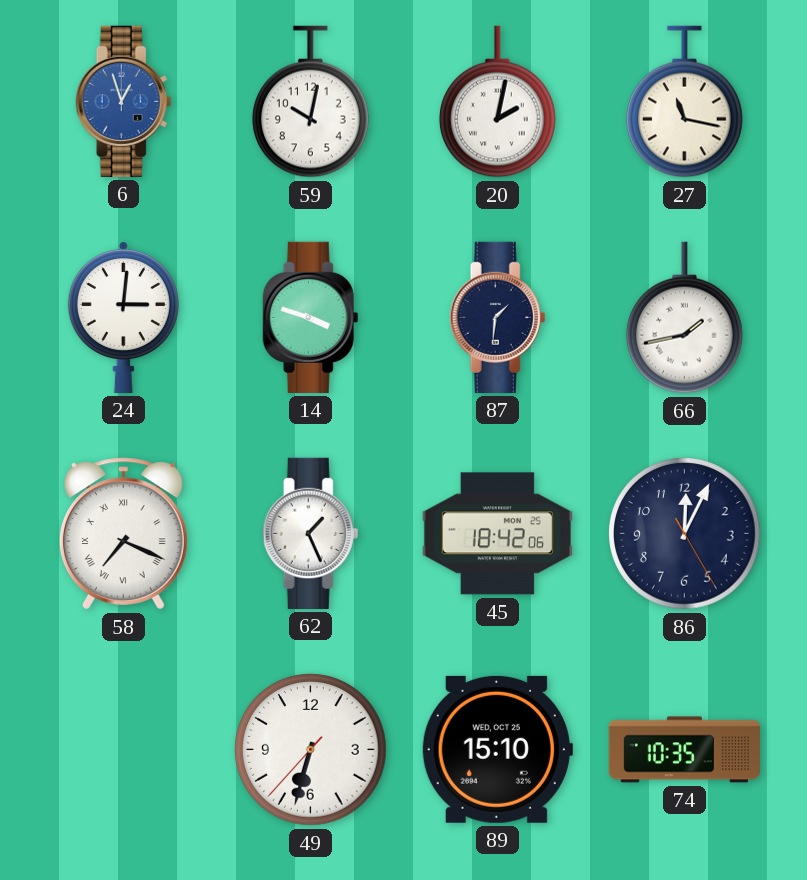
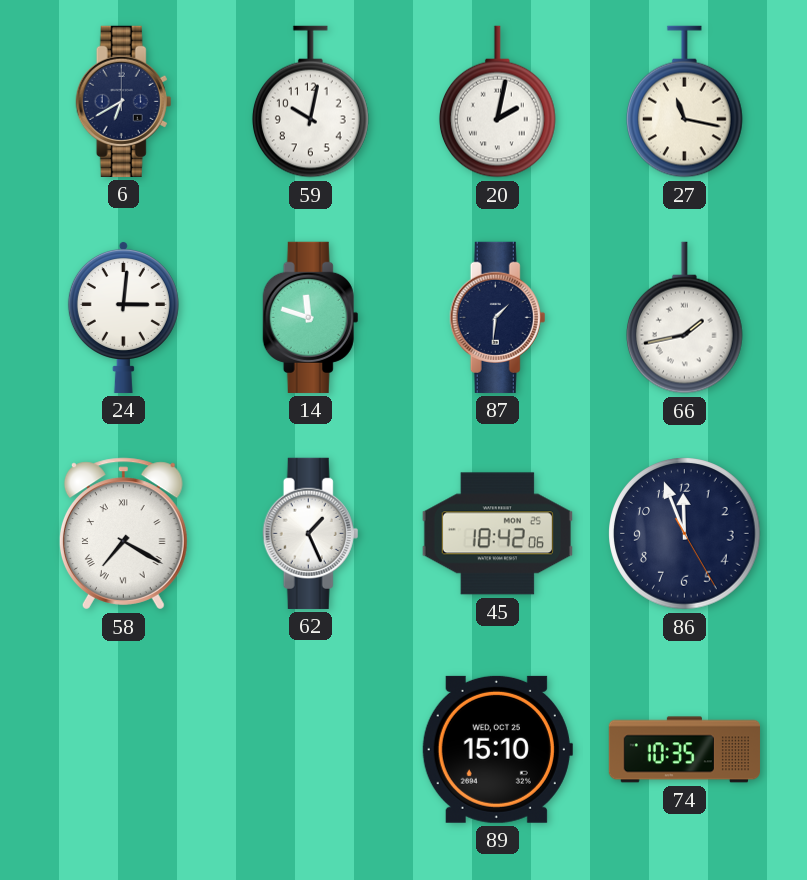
6: 12:57 -> 6:40 (124, 101)
6 dial: blue -> navy (124, 101)
14: 3:48 -> 11:48 (311, 317)
58: 7:19 -> 7:20 (123, 534)
86: 12:04 -> 11:56 (685, 534)
49: 6:32 -> none (311, 750)
